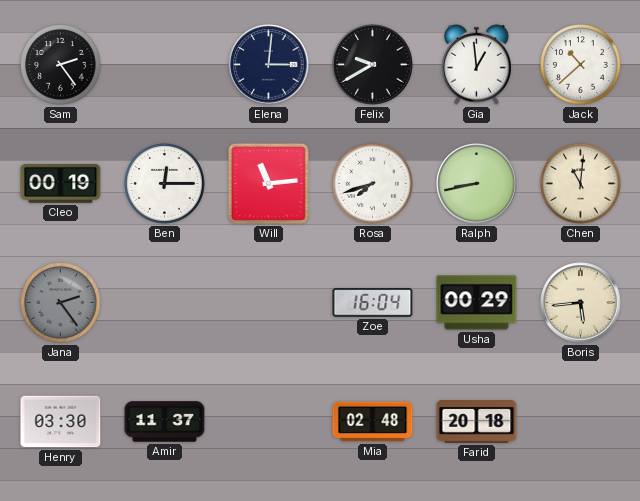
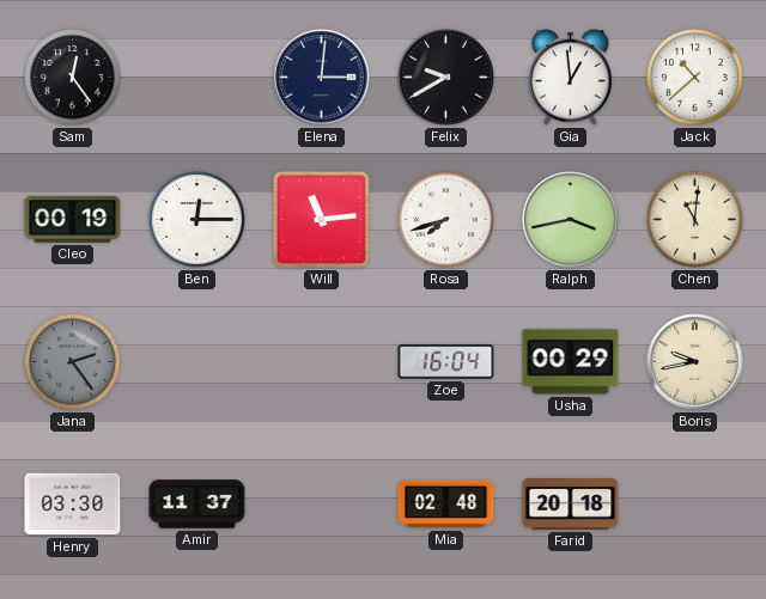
Sam: 2:24 -> 12:24 (73, 78)
Ralph: 8:43 -> 3:43 (571, 220)
Boris: 5:44 -> 9:43 (695, 362)
